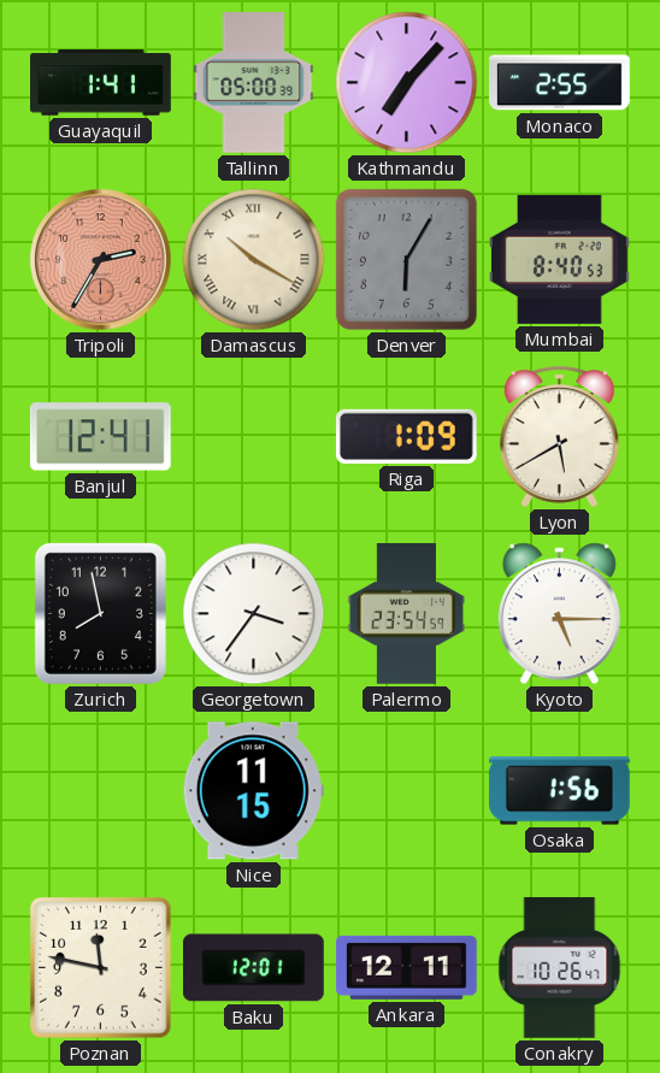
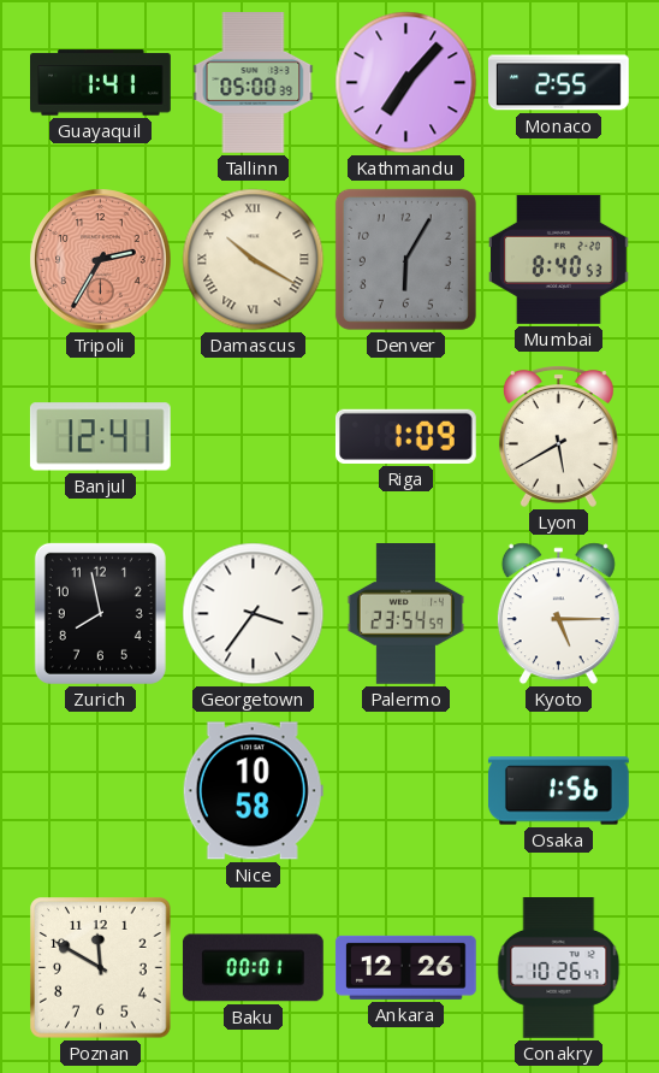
Nice: 11:15 -> 10:58 (253, 791)
Poznan: 11:47 -> 11:50 (101, 968)
Baku: 12:01 -> 00:01 (253, 968)
Ankara: 12:11 -> 12:26 (405, 967)
